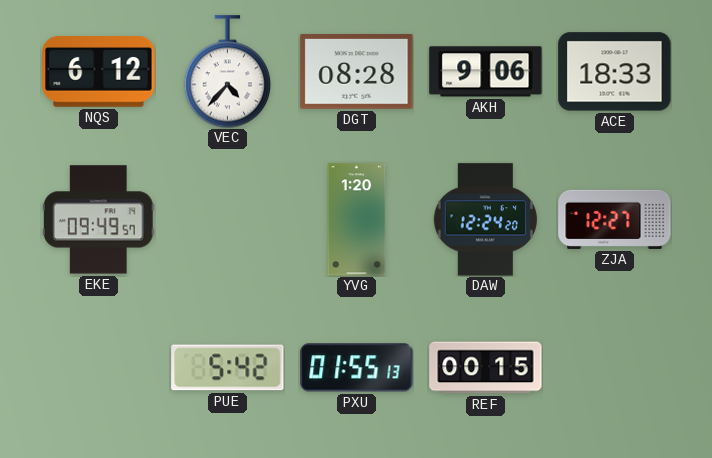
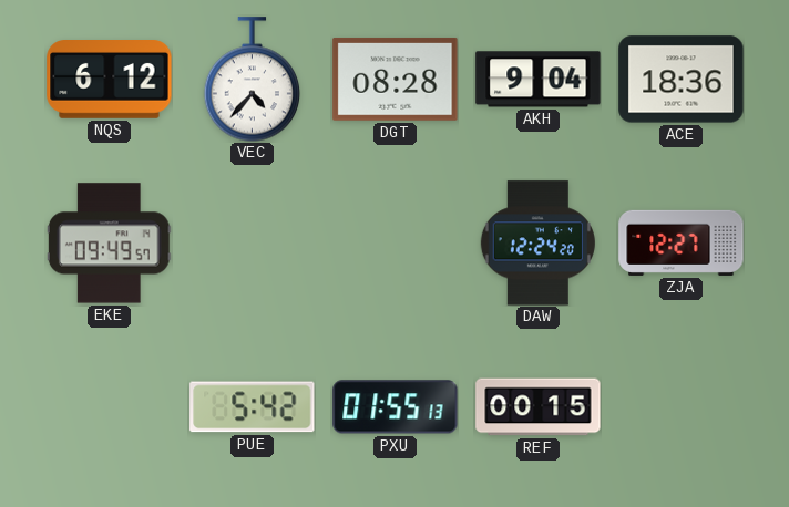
AKH: 9:06 -> 9:04 (539, 80)
ACE: 18:33 -> 18:36 (682, 80)
YVG: 1:20 -> none (357, 220)
